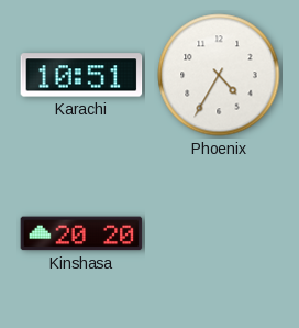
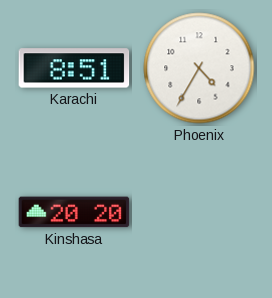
Karachi: 10:51 -> 8:51 (74, 68)
